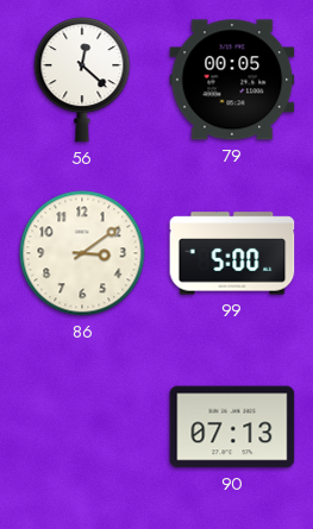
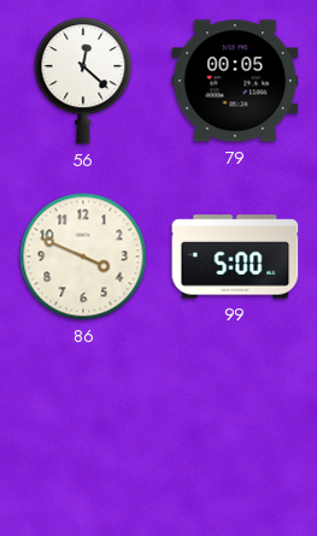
86: 3:09 -> 3:49 (83, 257)
90: 07:13 -> none (232, 427)
